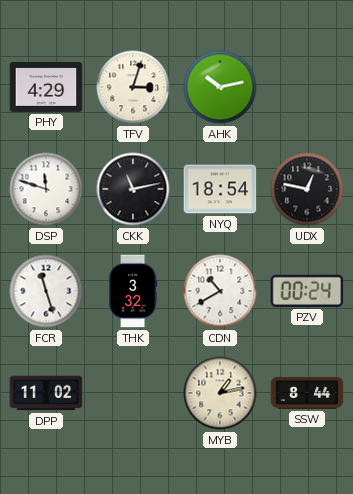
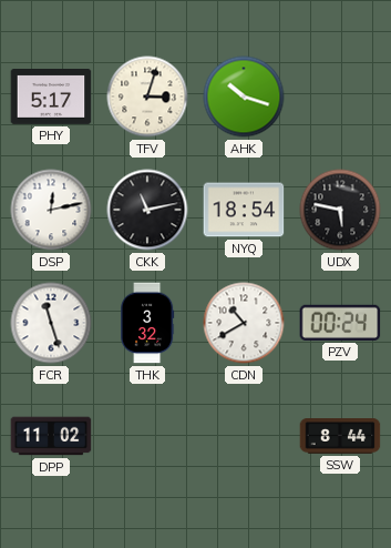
PHY: 4:29 -> 5:17 (51, 98)
AHK: 10:13 -> 10:18 (244, 97)
DSP: 11:48 -> 12:13 (51, 210)
UDX: 12:47 -> 5:47 (340, 210)
MYB: 1:13 -> none (220, 393)
